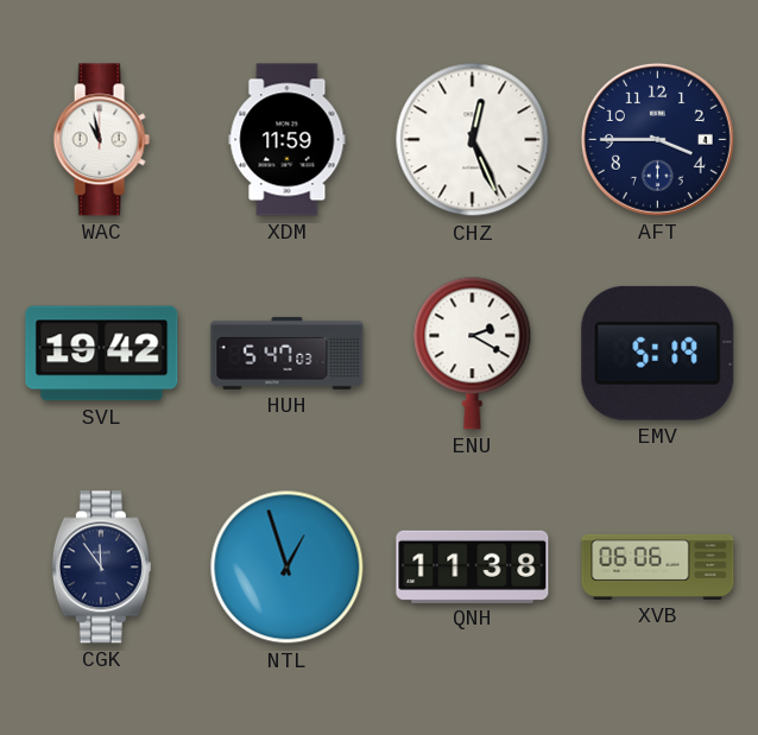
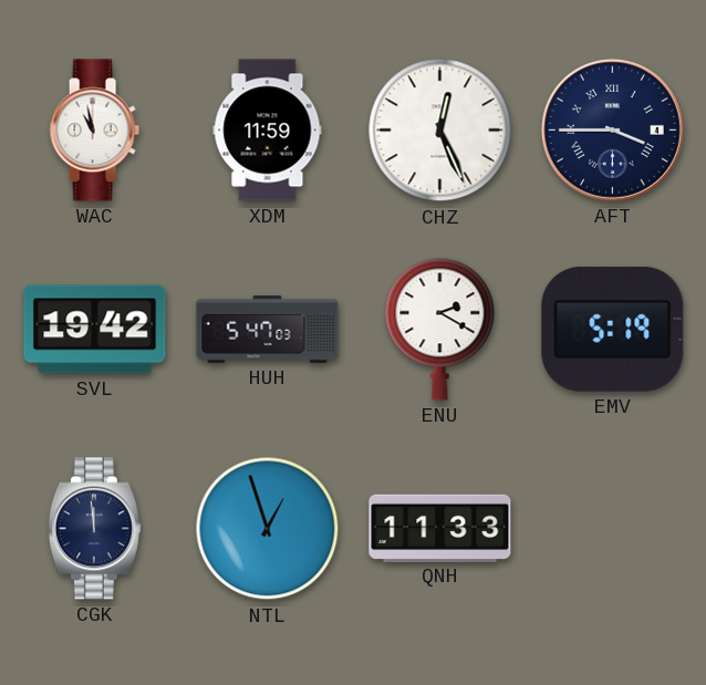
AFT numerals: Arabic -> Roman (612, 129)
CGK: 11:54 -> 11:59 (94, 529)
QNH: 11:38 -> 11:33 (440, 528)
XVB: 06:06 -> none (658, 566)
